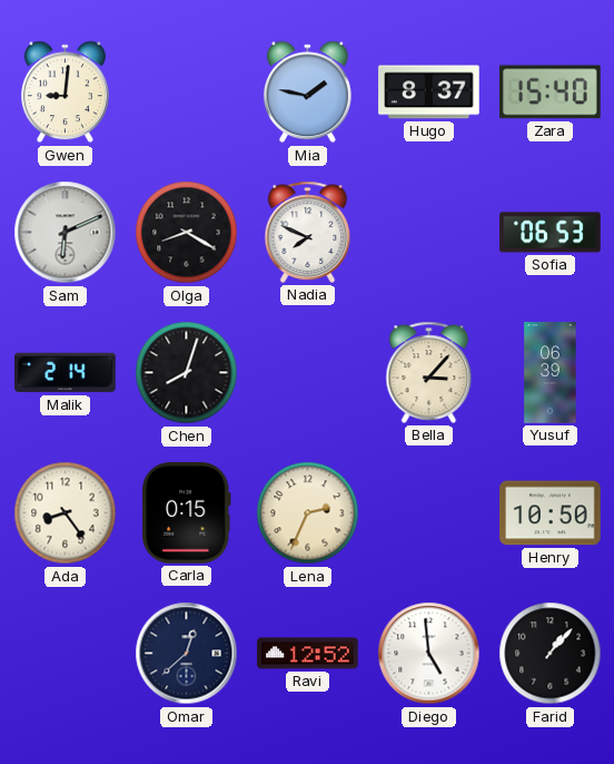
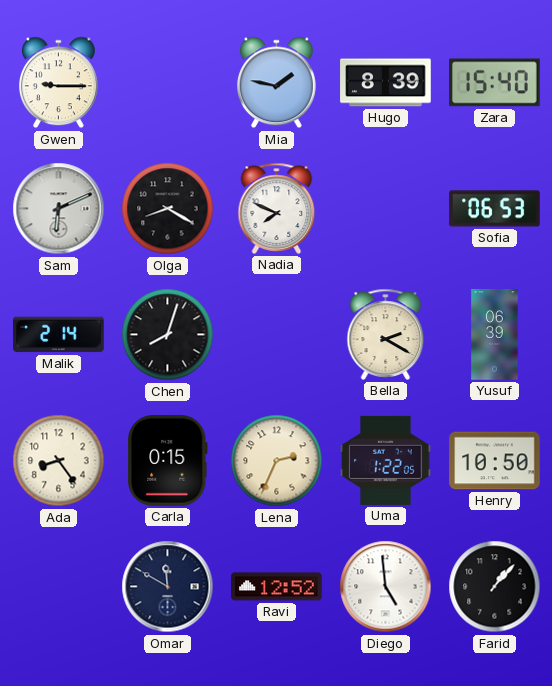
Gwen: 9:01 -> 9:15 (58, 83)
Hugo: 8:37 -> 8:39 (386, 83)
Bella: 3:07 -> 2:20 (386, 334)
Uma: none -> 1:22 (386, 460)
Omar: 12:38 -> 11:50 (168, 587)
